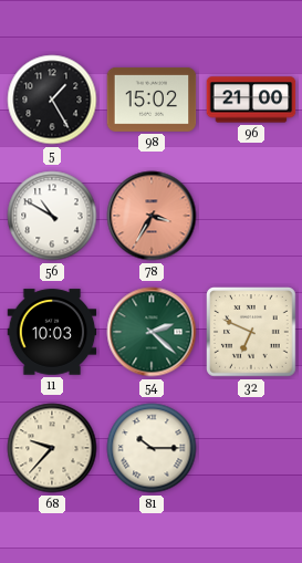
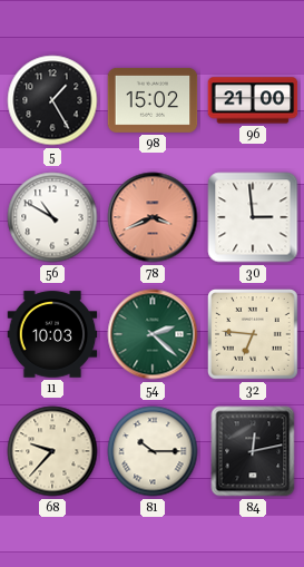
78: 3:35 -> 3:41 (153, 217)
30: none -> 2:59 (253, 217)
32: 6:49 -> 6:46 (254, 335)
84: none -> 12:13 (253, 451)
